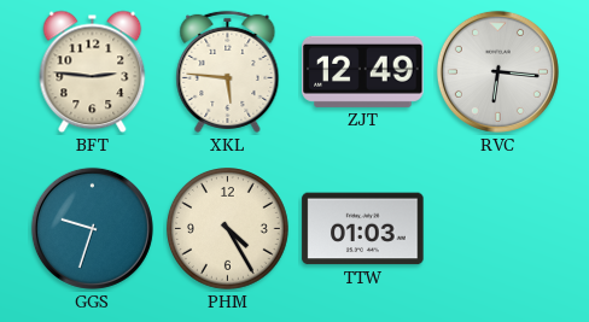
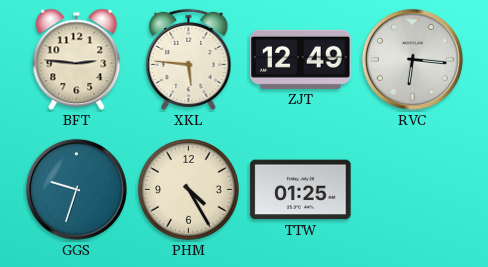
TTW: 01:03 -> 01:25 (301, 190)
